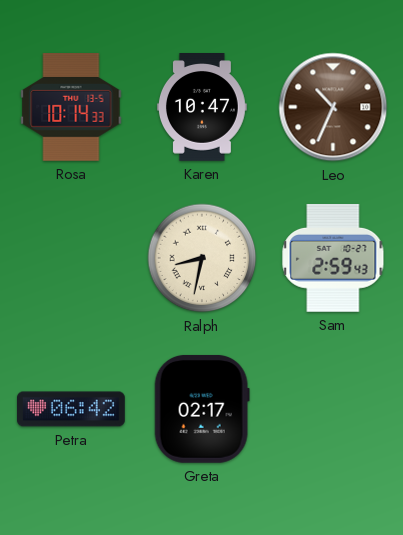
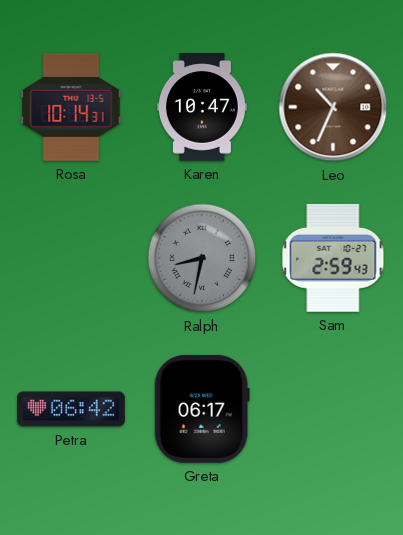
Rosa: 10:14:33 -> 10:14:31 (71, 108)
Ralph dial: cream -> grey (202, 258)
Greta: 02:17 -> 06:17 (202, 409)
